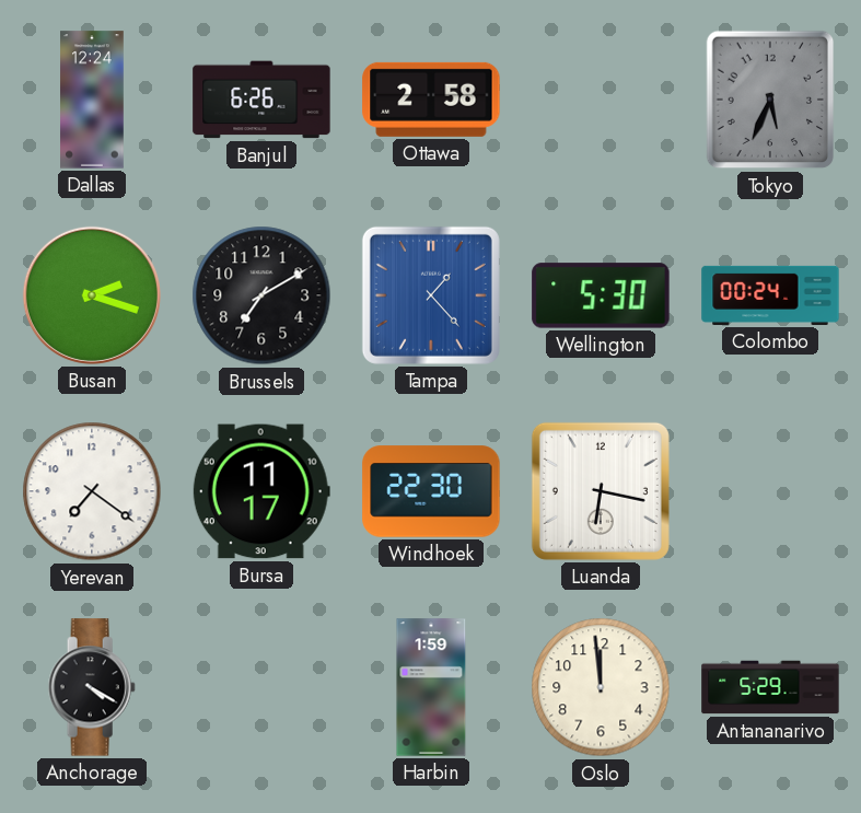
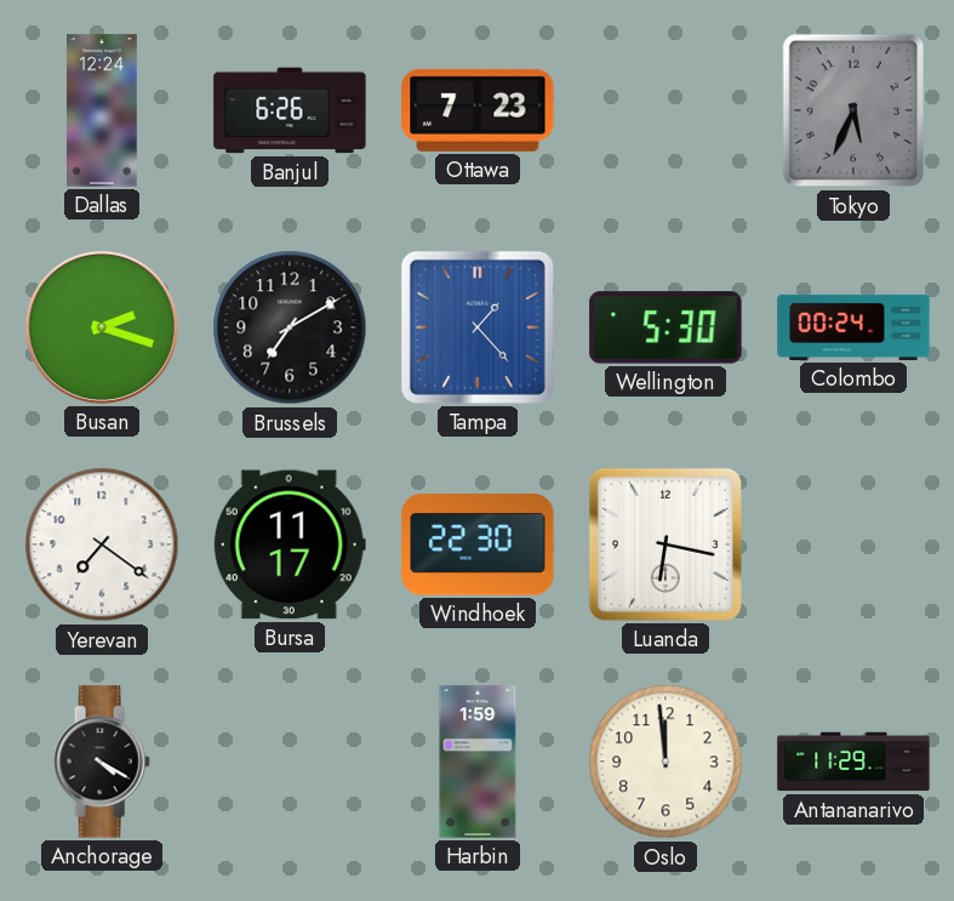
Ottawa: 2:58 -> 7:23 (478, 110)
Antananarivo: 5:29 -> 11:29 (853, 762)
